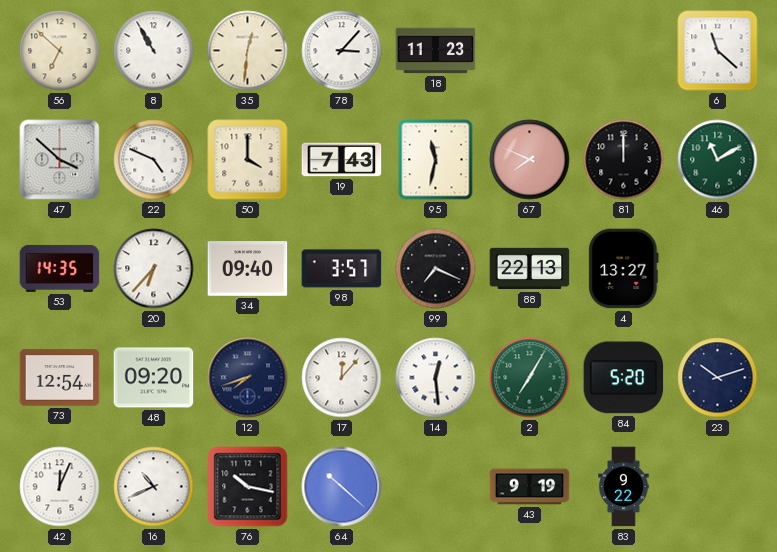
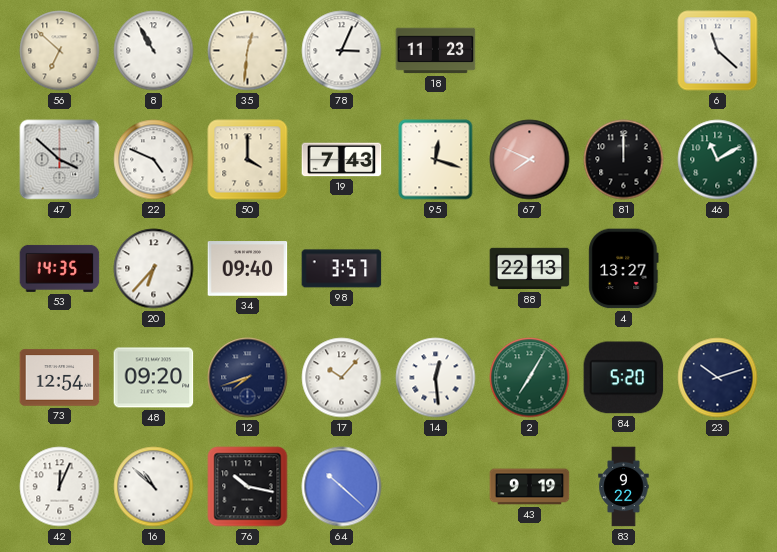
78: 3:07 -> 3:04 (342, 51)
95: 11:32 -> 12:18 (436, 160)
99: 7:19 -> none (436, 269)
17: 12:07 -> 10:07 (342, 378)
16: 10:41 -> 10:52 (154, 487)
